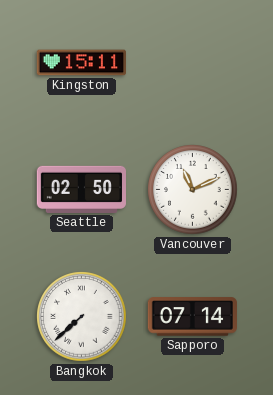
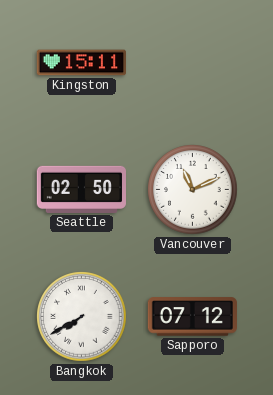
Bangkok: 7:38 -> 7:40 (82, 317)
Sapporo: 07:14 -> 07:12 (192, 317)
